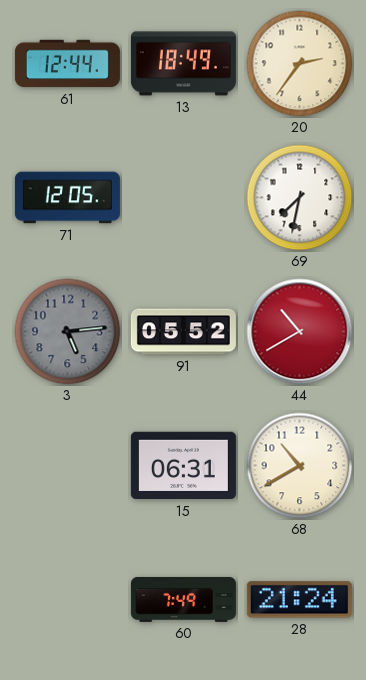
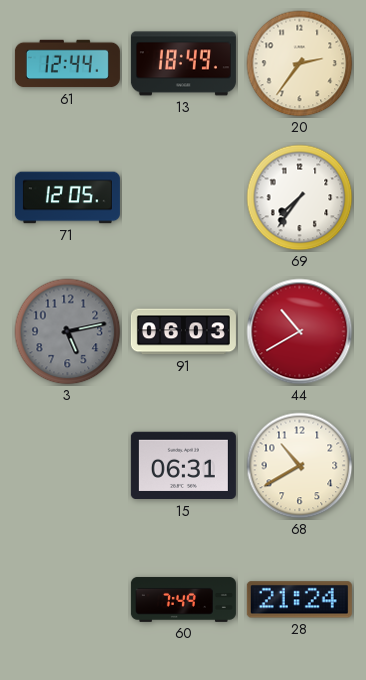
69: 7:32 -> 7:36 (300, 198)
3: 5:14 -> 5:13 (68, 332)
91: 05:52 -> 06:03 (183, 332)
